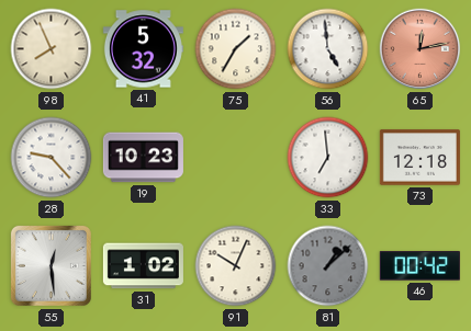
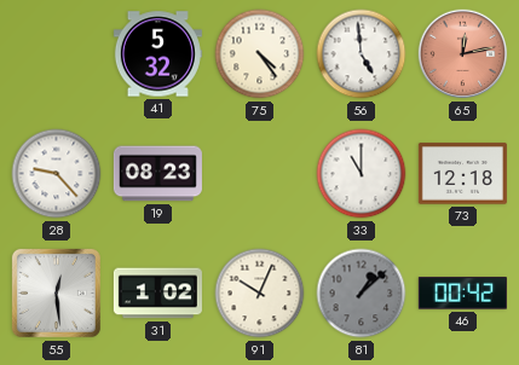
98: 7:56 -> none (52, 49)
75: 1:35 -> 4:24 (260, 54)
19: 10:23 -> 08:23 (157, 174)
33: 6:59 -> 11:00 (362, 174)
